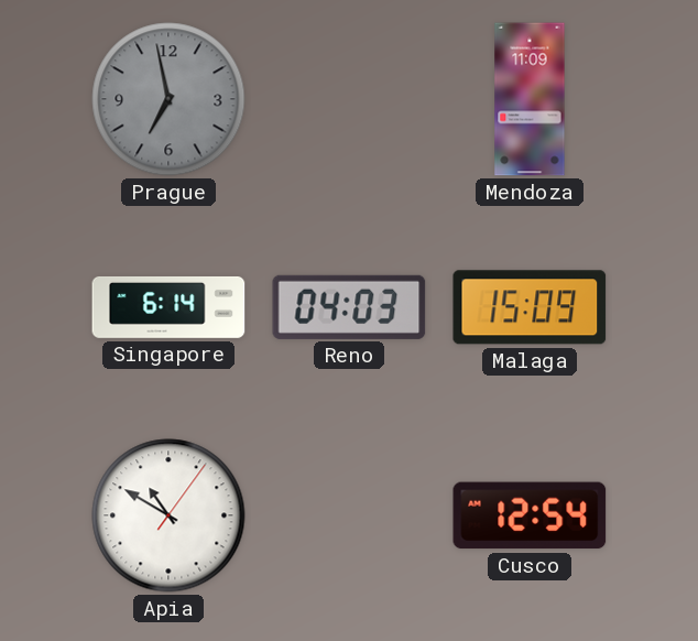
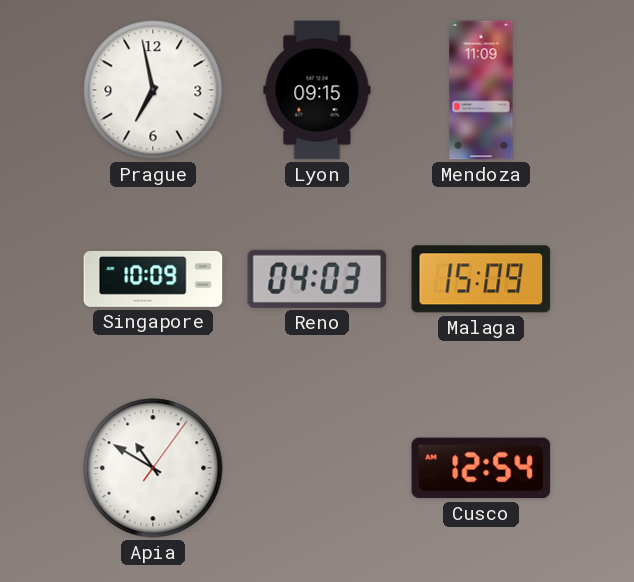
Prague dial: grey -> white (153, 90)
Lyon: none -> 09:15 (317, 90)
Singapore: 6:14 -> 10:09 (153, 279)
